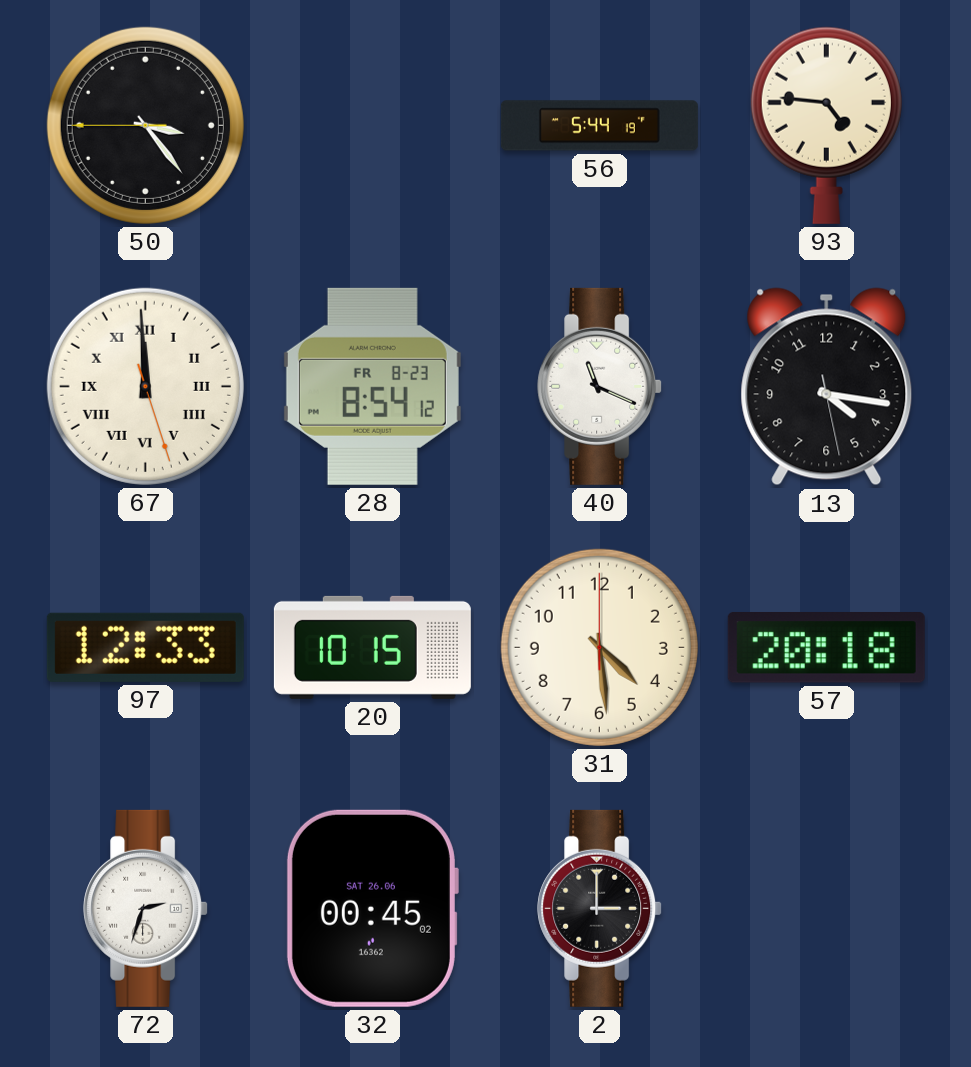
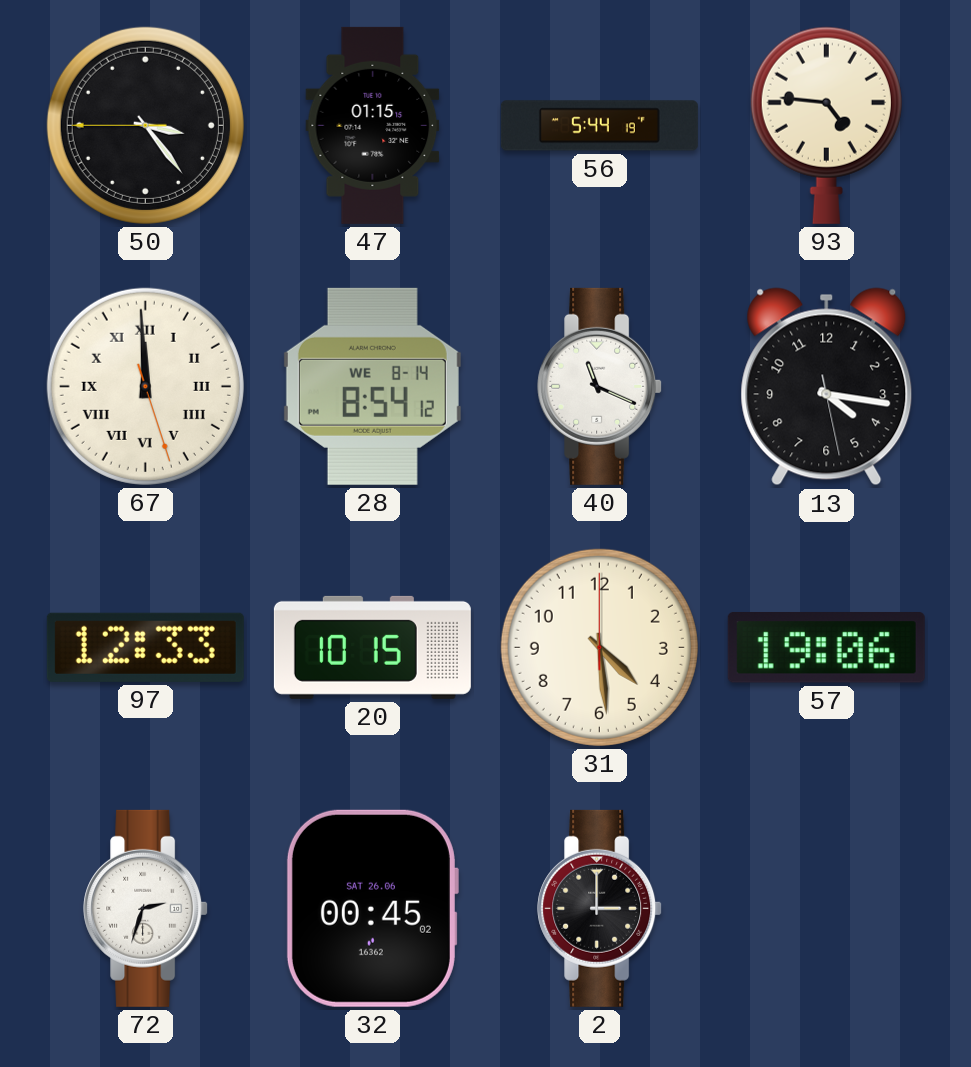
47: none -> 01:15 (373, 125)
28 date: FR 8-23 -> WE 8-14 (372, 386)
57: 20:18 -> 19:06 (826, 647)
